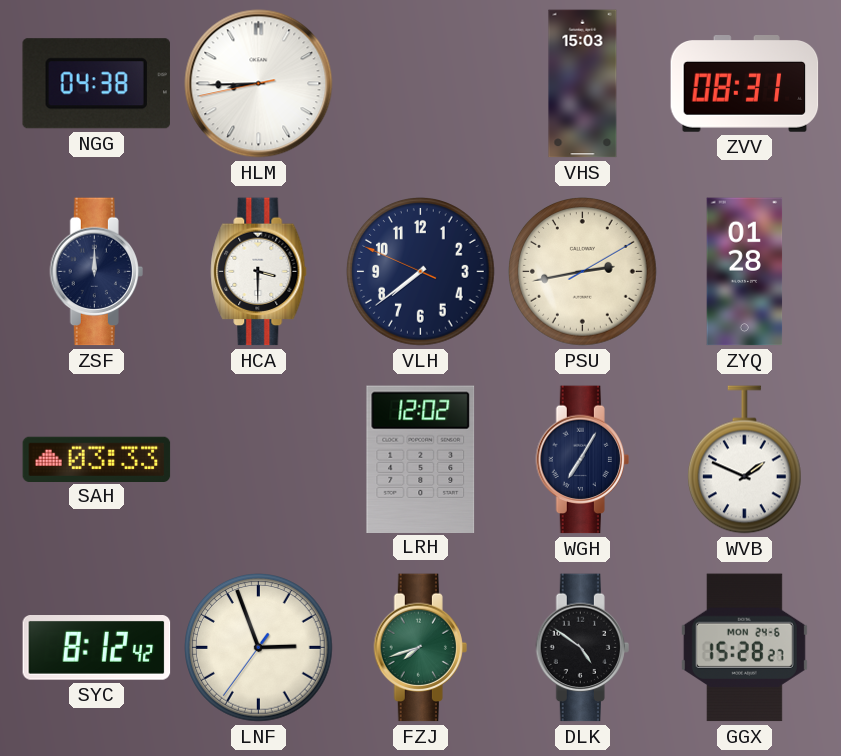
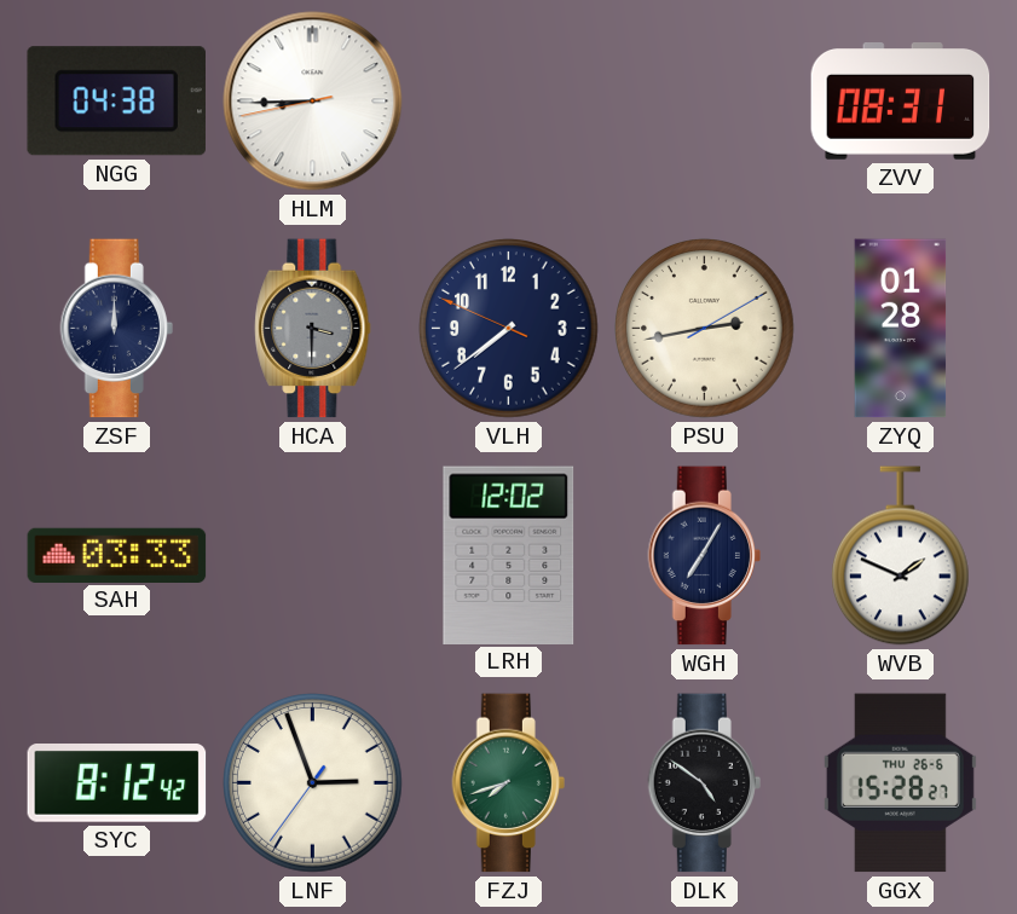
VHS: 15:03 -> none (583, 84)
HCA dial: white -> grey (313, 329)
GGX date: MON 24-6 -> THU 26-6 (900, 783)
